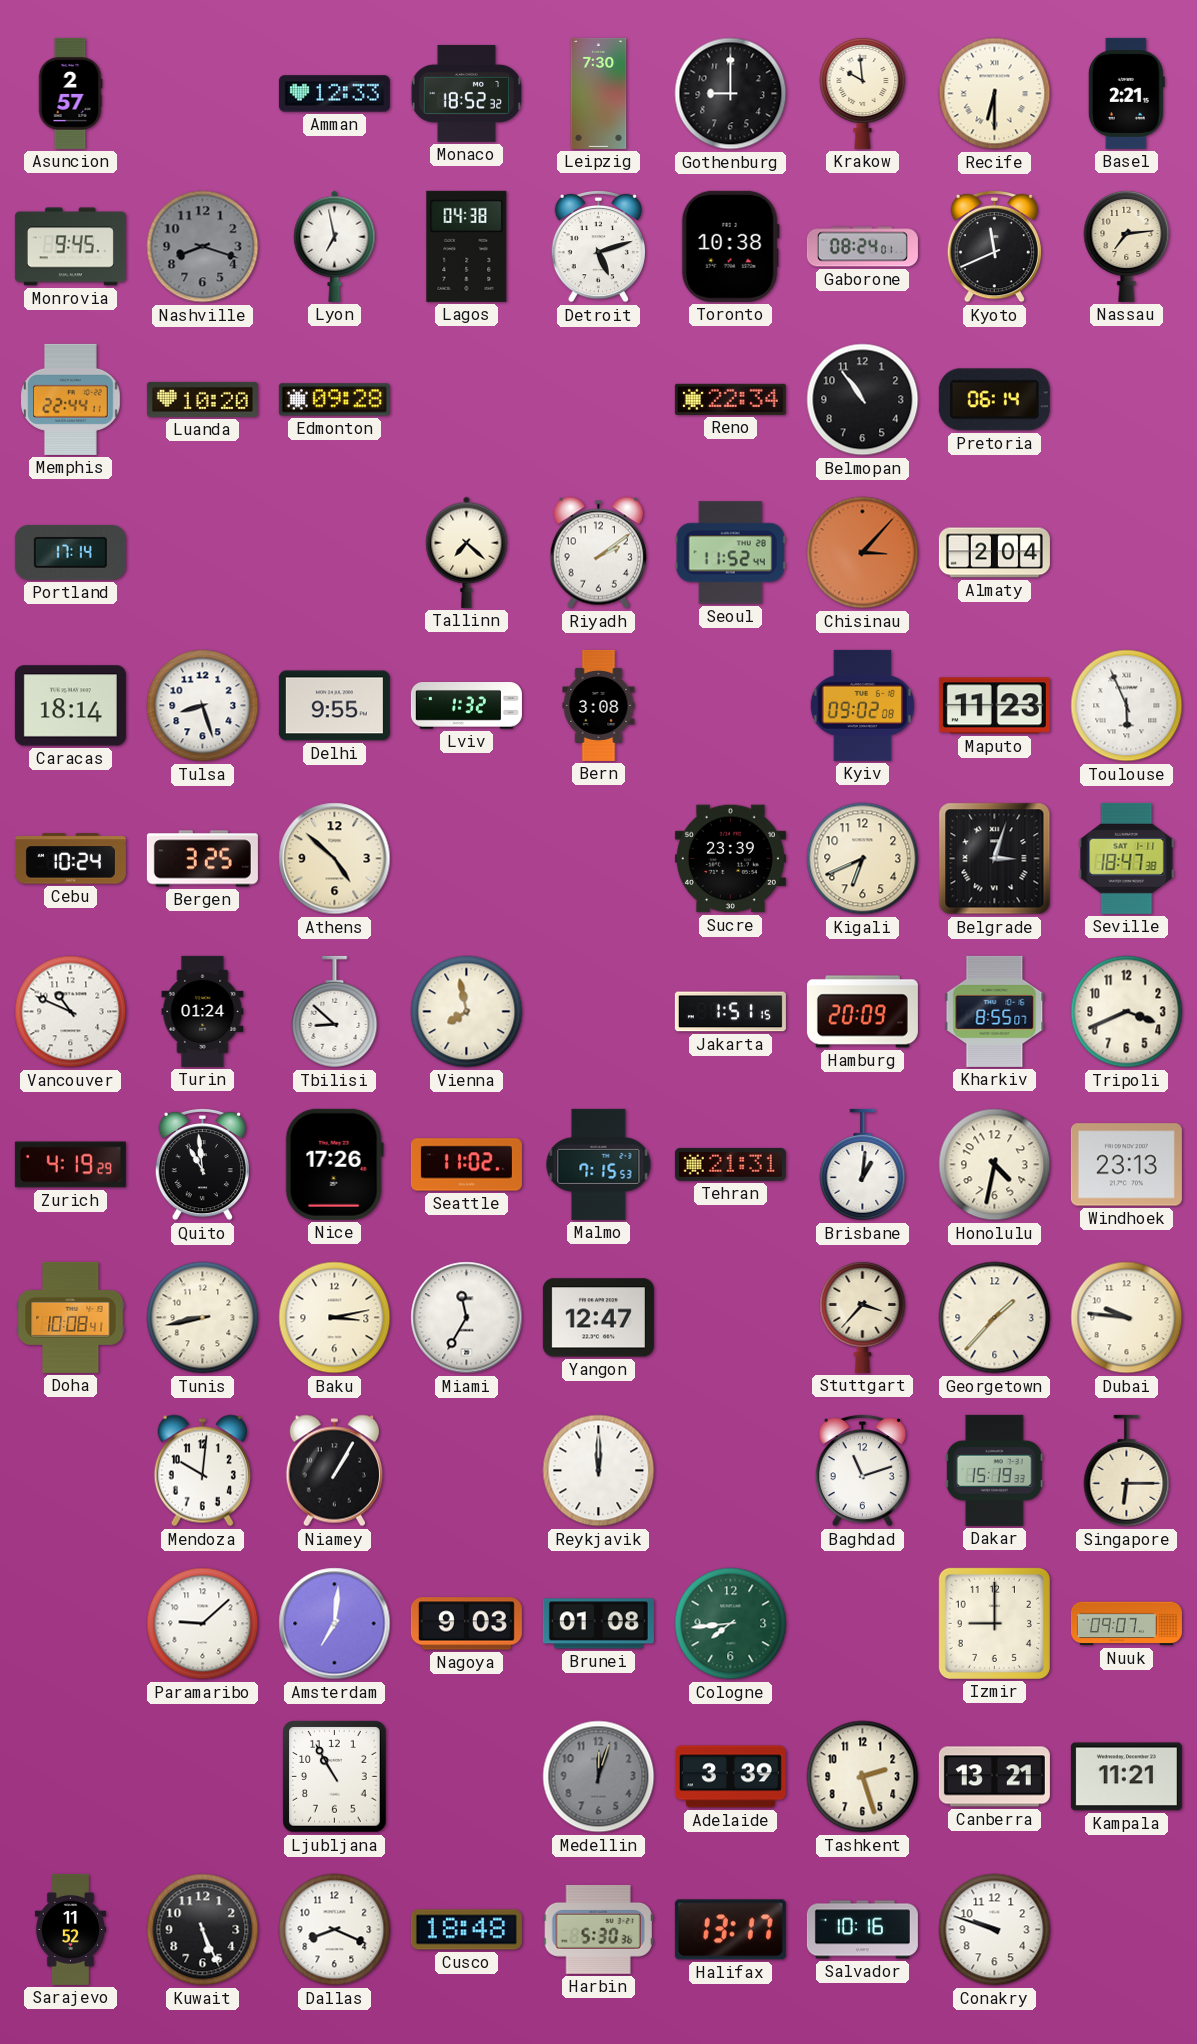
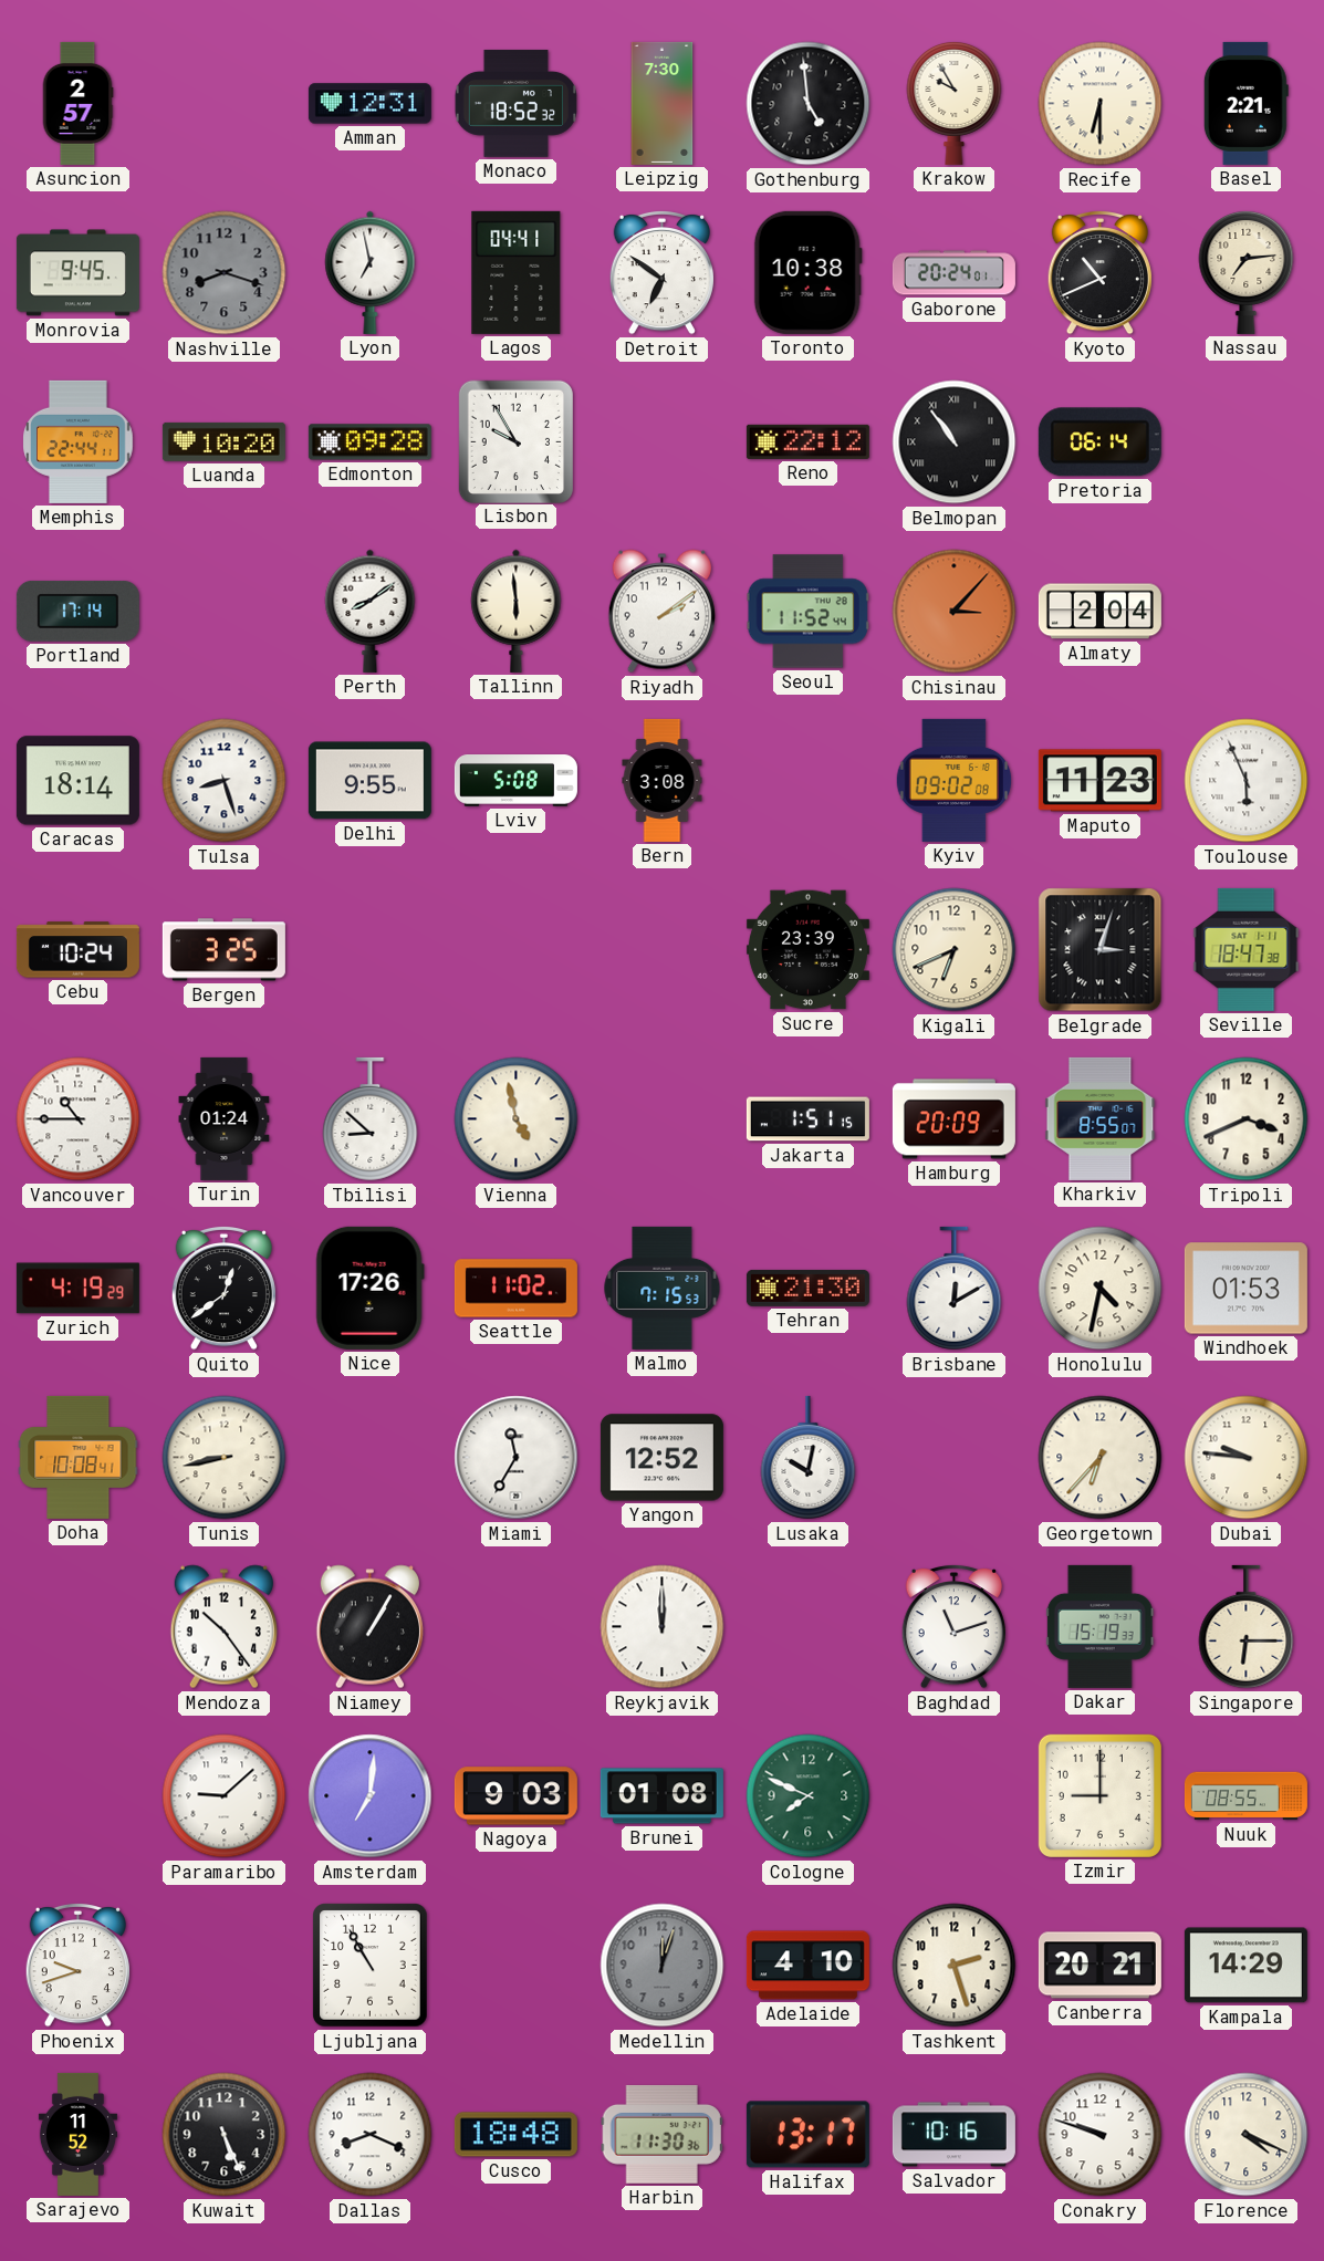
Amman: 12:33 -> 12:31 (369, 104)
Gothenburg: 9:00 -> 4:59 (809, 104)
Krakow: 9:59 -> 9:55 (955, 103)
Lagos: 04:38 -> 04:41 (517, 272)
Detroit: 5:12 -> 6:51 (661, 272)
Gaborone: 08:24 -> 20:24 (953, 273)
Kyoto: 11:41 -> 10:41 (1099, 272)
Lisbon: none -> 9:55 (515, 441)
Reno: 22:34 -> 22:12 (807, 441)
Belmopan numerals: Arabic -> Roman (955, 442)
Perth: none -> 8:09 (371, 611)
Tallinn: 7:22 -> 5:59 (517, 611)
Lviv: 1:32 -> 5:08 (515, 781)
Athens: 4:52 -> none (335, 859)
Vancouver: 10:49 -> 10:45 (79, 1119)
Vienna: 7:58 -> 4:58 (517, 1119)
Quito: 10:59 -> 12:39 (223, 1288)
Tehran: 21:31 -> 21:30 (807, 1288)
Brisbane: 1:01 -> 12:10 (955, 1289)
Windhoek: 23:13 -> 01:53 (1245, 1289)
Baku: 3:13 -> none (335, 1318)
Yangon: 12:47 -> 12:52 (661, 1458)
Lusaka: none -> 10:02 (809, 1458)
Stuttgart: 3:37 -> none (863, 1317)
Georgetown: 1:37 -> 6:37 (1101, 1458)
Mendoza: 10:01 -> 10:24 (223, 1627)
Cologne: 7:44 -> 7:49 (809, 1796)
Nuuk: 09:07 -> 08:55 (1245, 1796)
Phoenix: none -> 9:42 (77, 1965)
Adelaide: 3:39 -> 4:10 (807, 1966)
Canberra: 13:21 -> 20:21 (1099, 1966)
Kampala: 11:21 -> 14:29 (1245, 1966)
Harbin: 5:30 -> 11:30 (661, 2134)
Florence: none -> 4:19 (1247, 2135)
